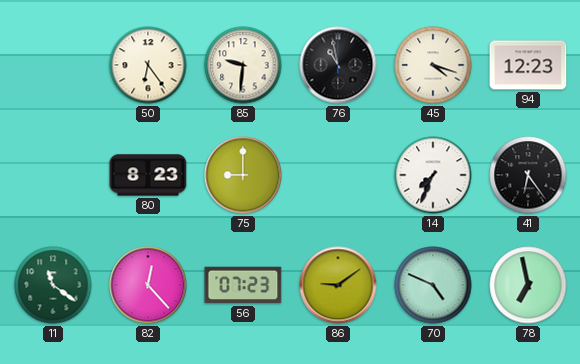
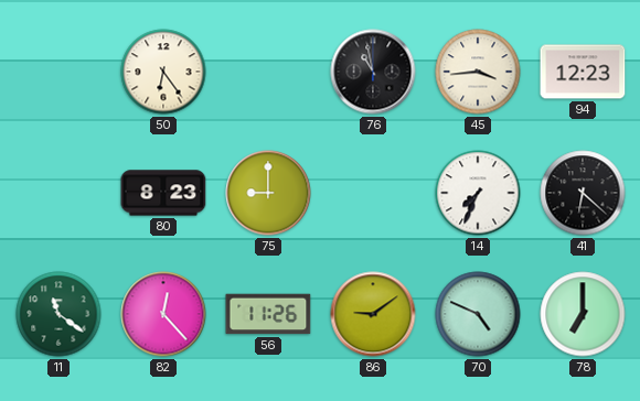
85: 9:31 -> none (243, 65)
45: 4:18 -> 3:44 (478, 72)
41: 6:24 -> 6:22 (583, 193)
56: 07:23 -> 11:26 (268, 314)
78: 6:58 -> 7:00 (583, 314)
